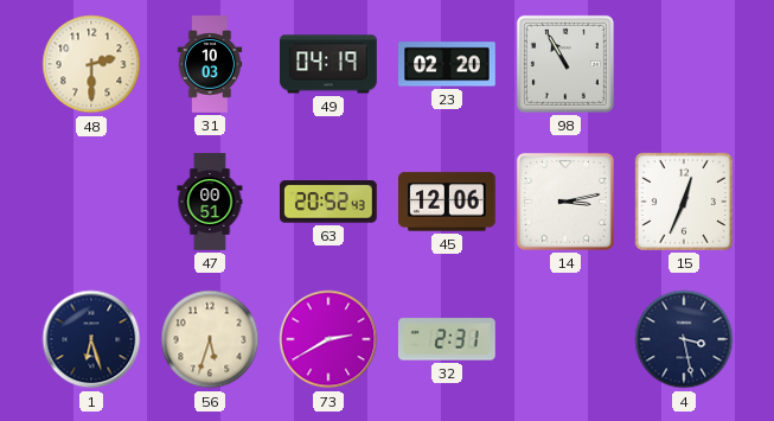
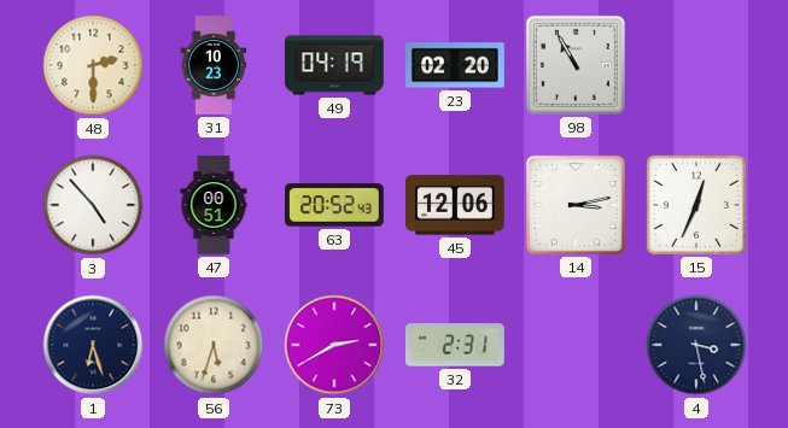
31: 10:03 -> 10:23 (214, 65)
3: none -> 4:53 (93, 205)
